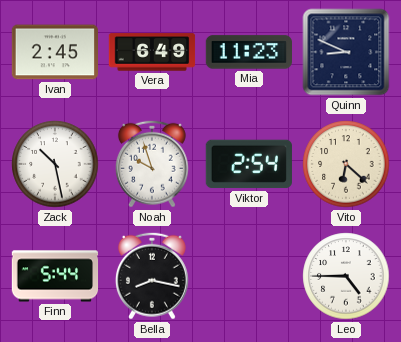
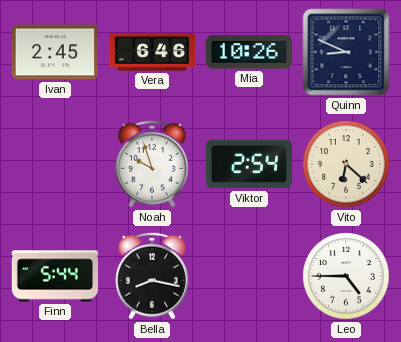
Vera: 6:49 -> 6:46 (152, 52)
Mia: 11:23 -> 10:26 (248, 52)
Zack: 10:28 -> none (55, 164)
